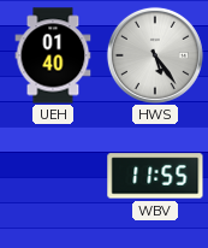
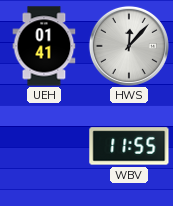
UEH: 01:40 -> 01:41 (44, 46)
HWS: 5:24 -> 12:07 (129, 46)
